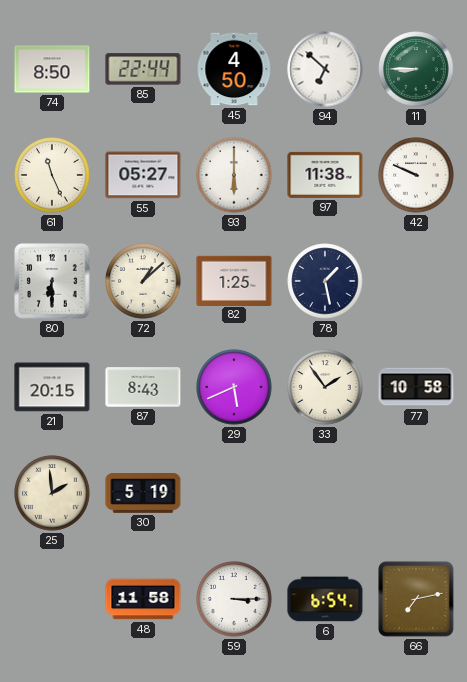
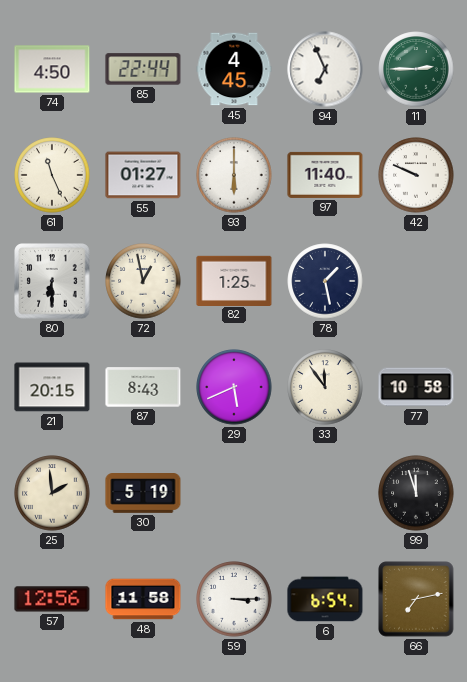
74: 8:50 -> 4:50 (52, 69)
45: 4:50 -> 4:45 (234, 69)
94: 6:52 -> 6:56 (325, 69)
11: 8:45 -> 2:45 (416, 69)
55: 05:27 -> 01:27 (143, 175)
97: 11:38 -> 11:40 (325, 175)
72: 1:08 -> 12:58 (143, 281)
33: 1:54 -> 11:54 (325, 387)
99: none -> 11:57 (416, 493)
57: none -> 12:56 (52, 599)
